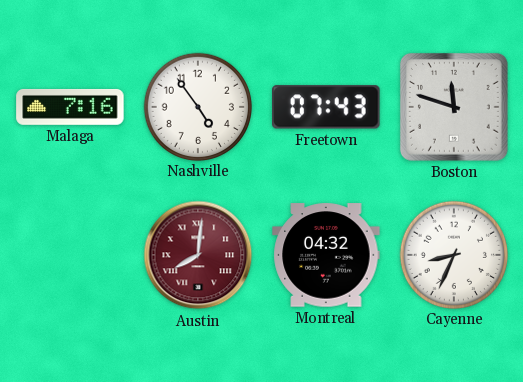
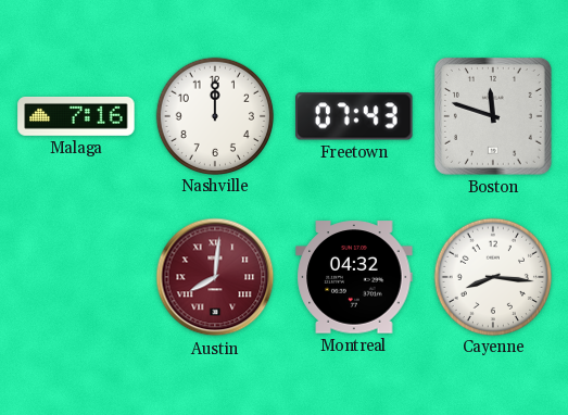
Nashville: 4:54 -> 12:00 (214, 115)
Cayenne: 8:34 -> 8:16 (492, 276)
